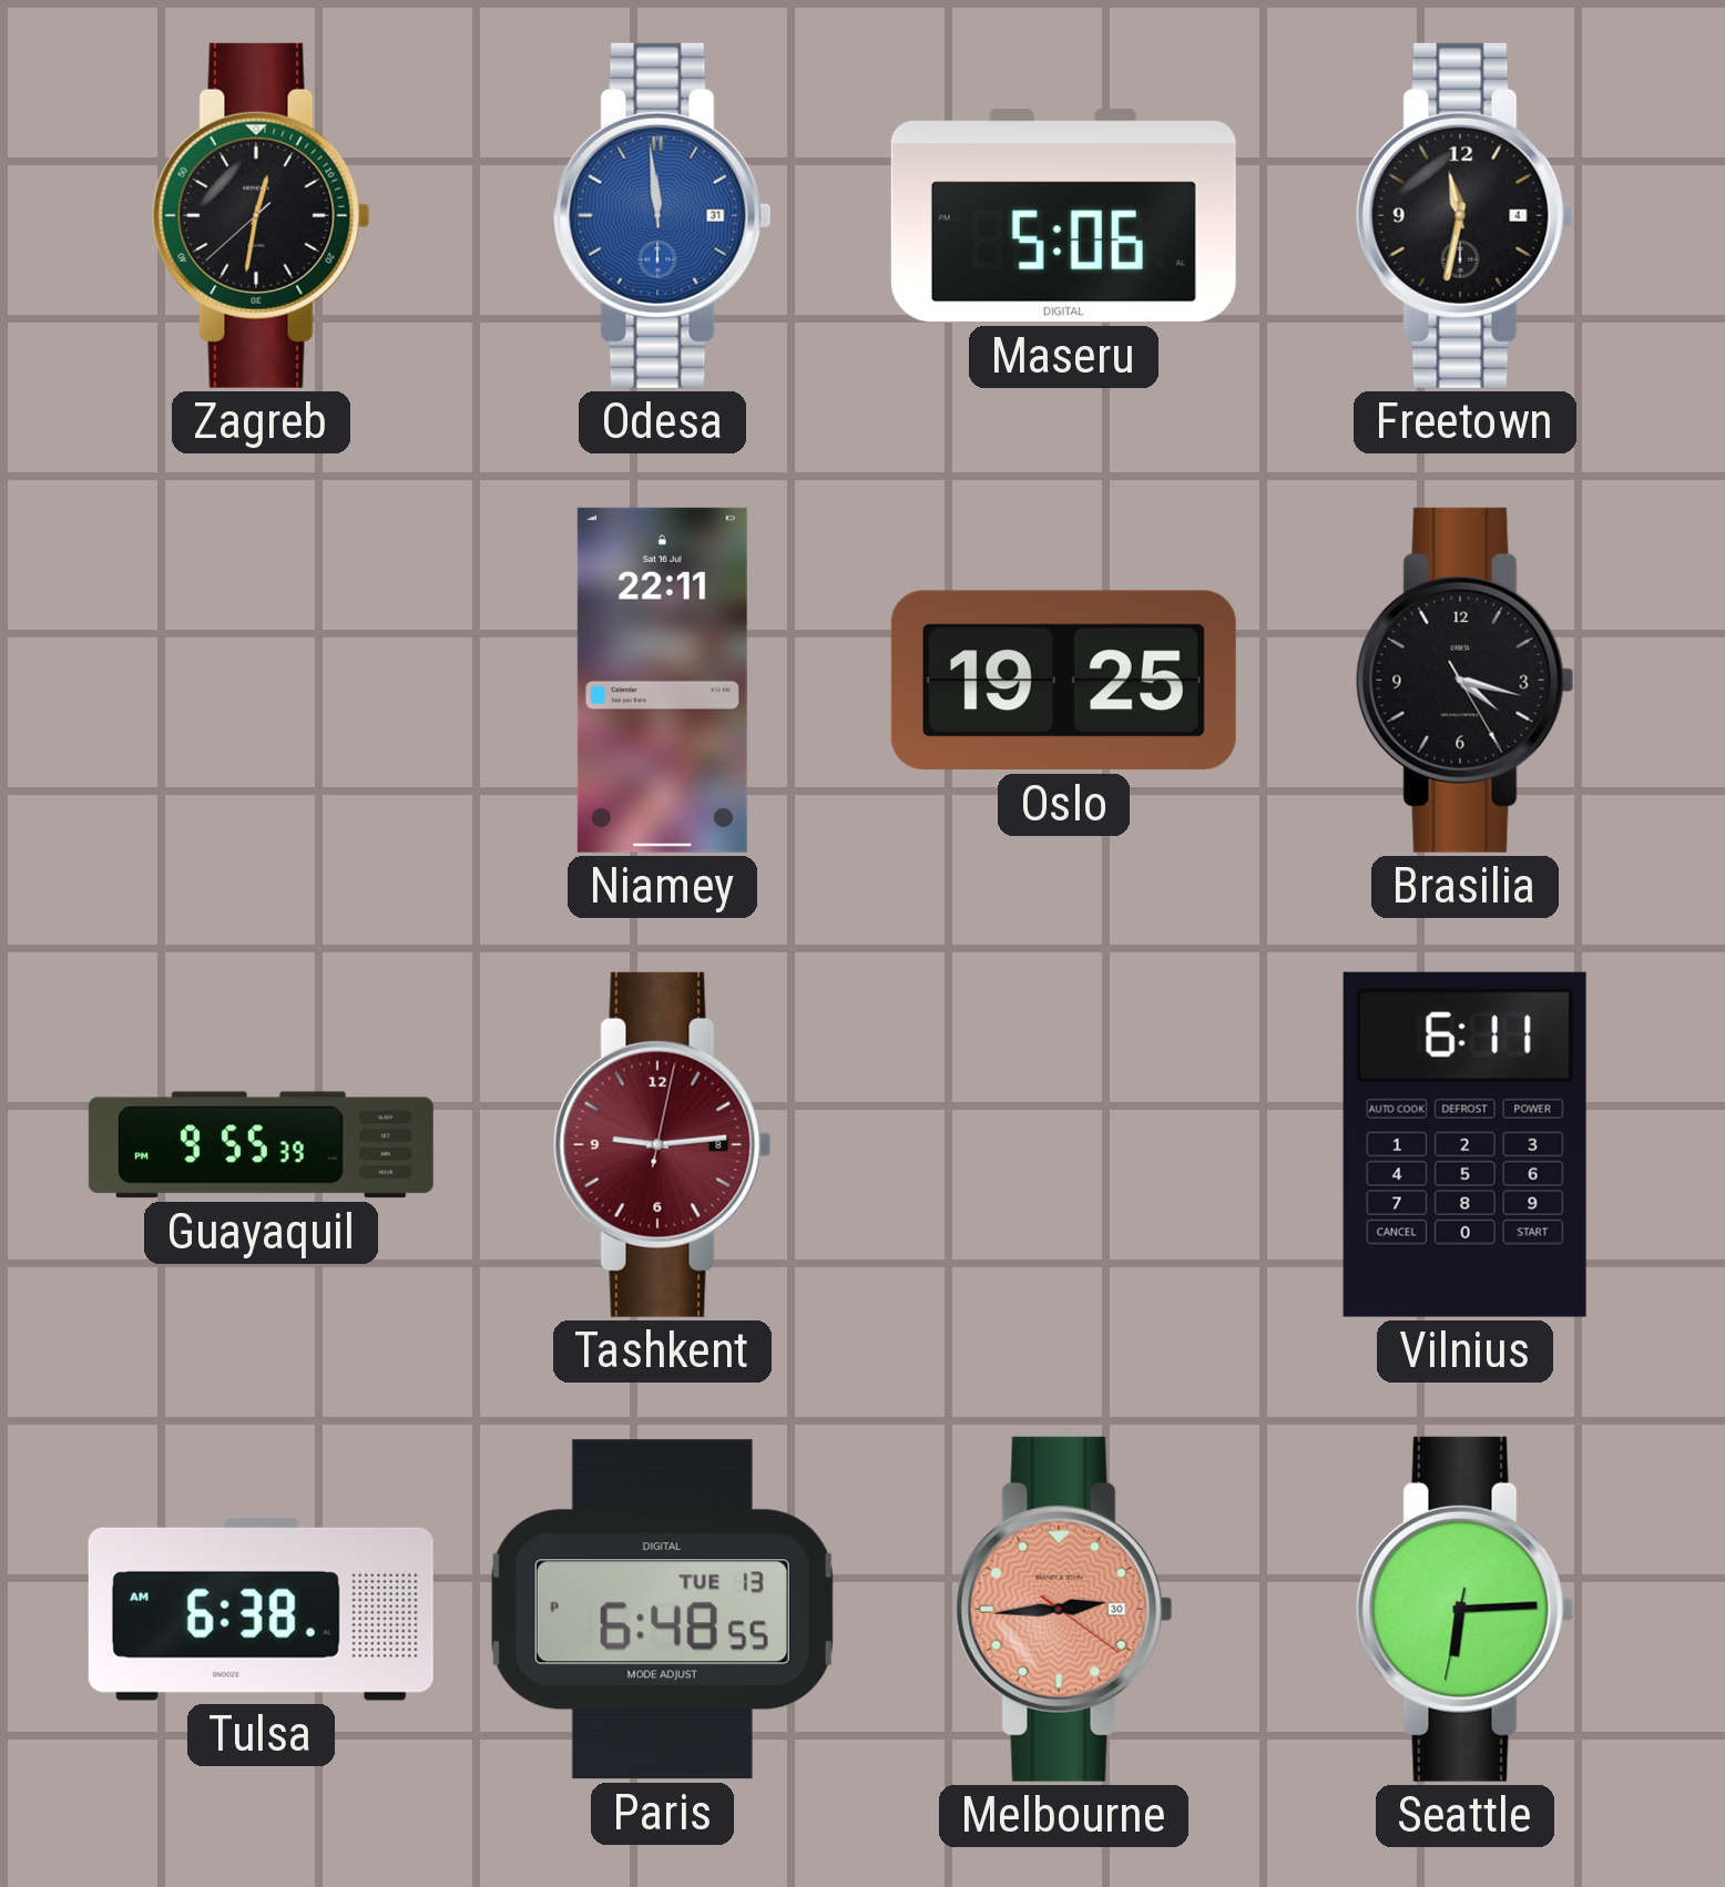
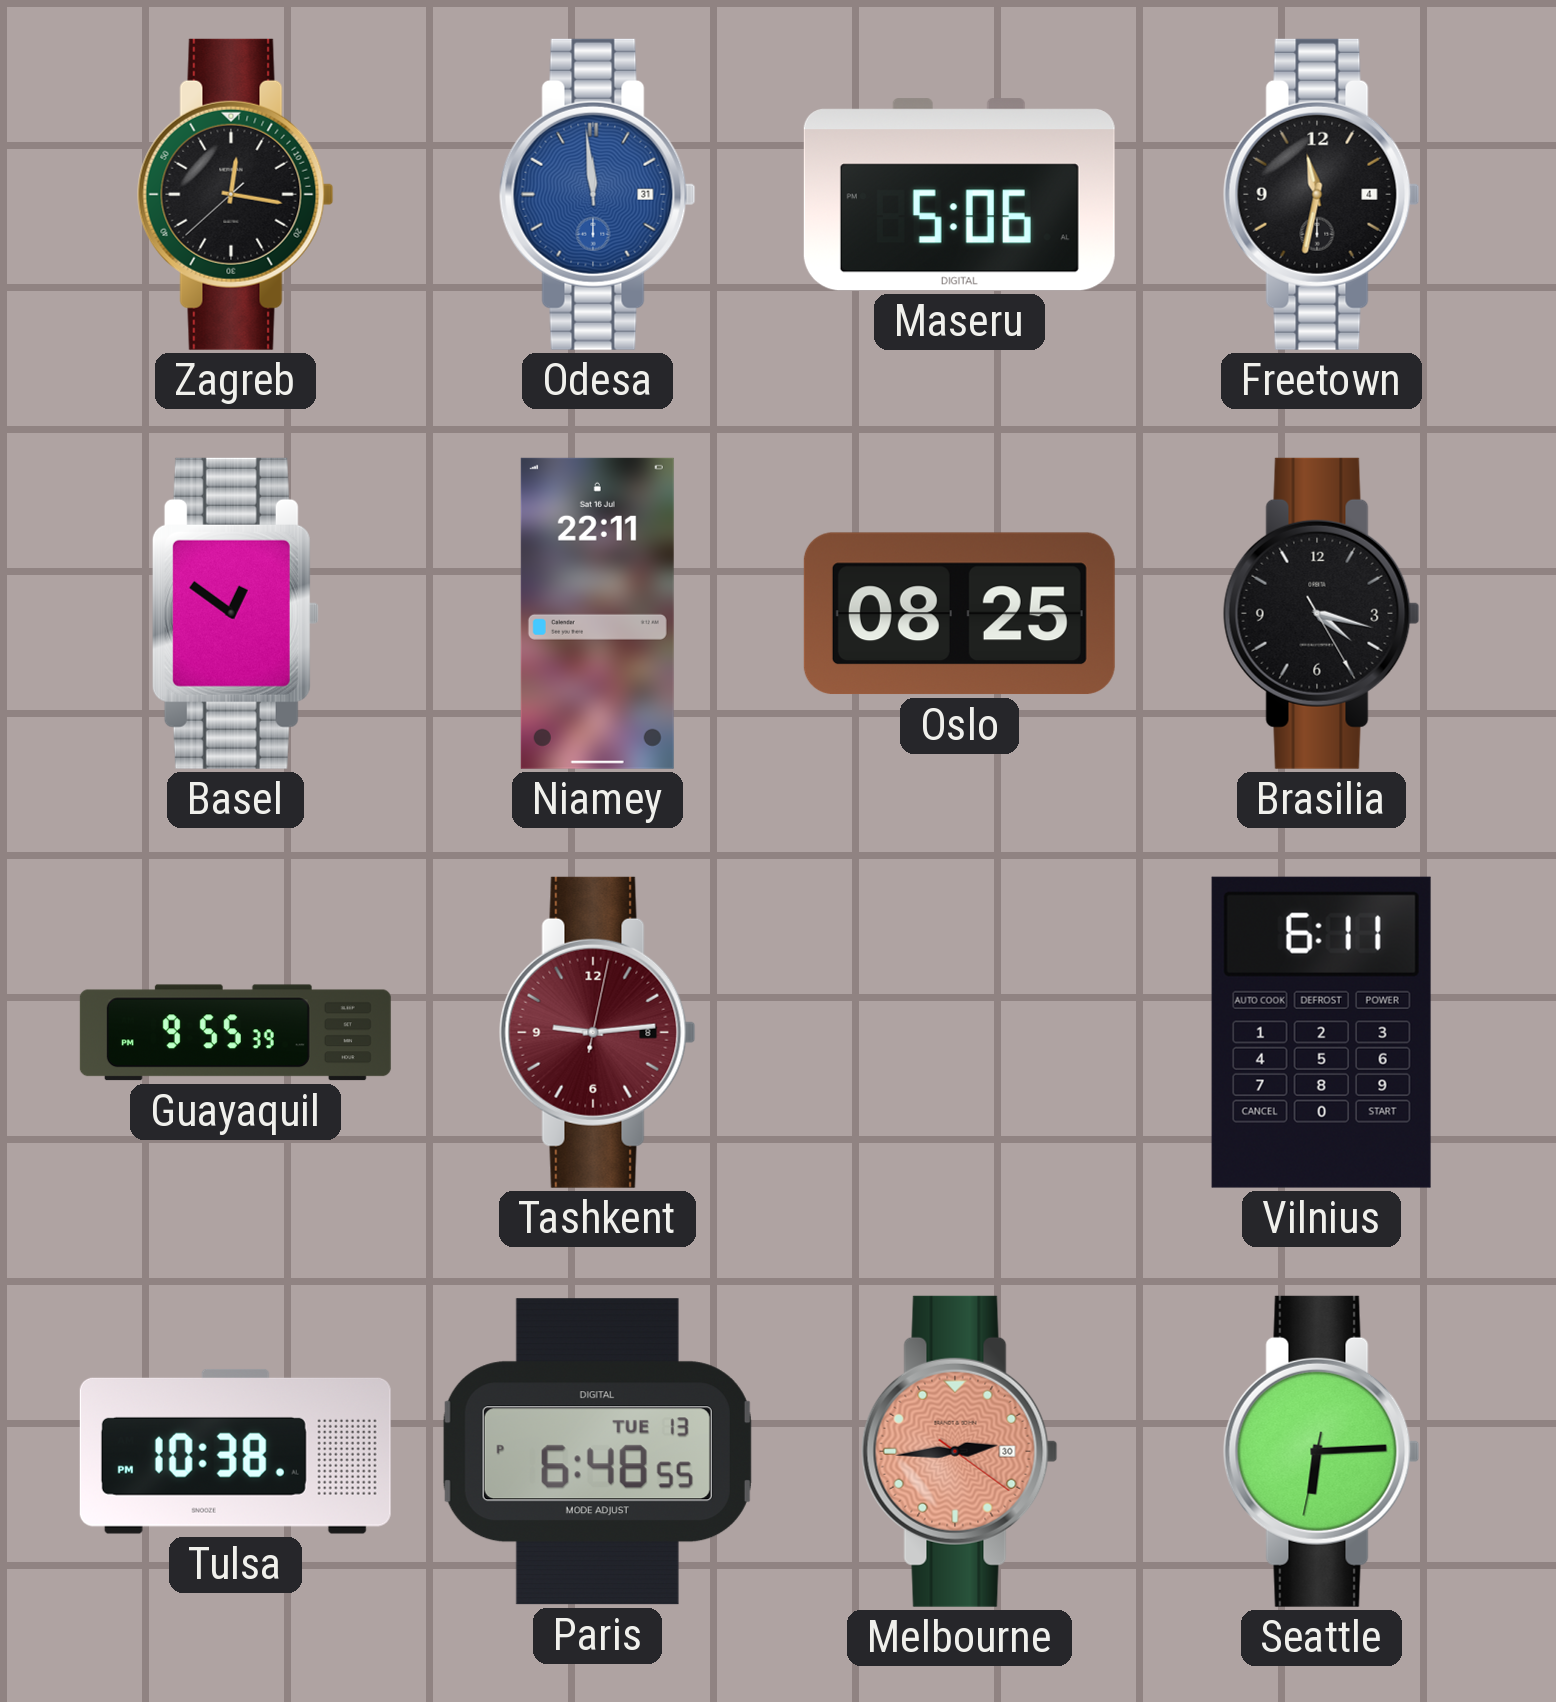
Zagreb: 12:31 -> 12:16 (235, 194)
Basel: none -> 12:51 (235, 613)
Oslo: 19:25 -> 08:25 (959, 614)
Tulsa: 6:38 -> 10:38 (235, 1451)
